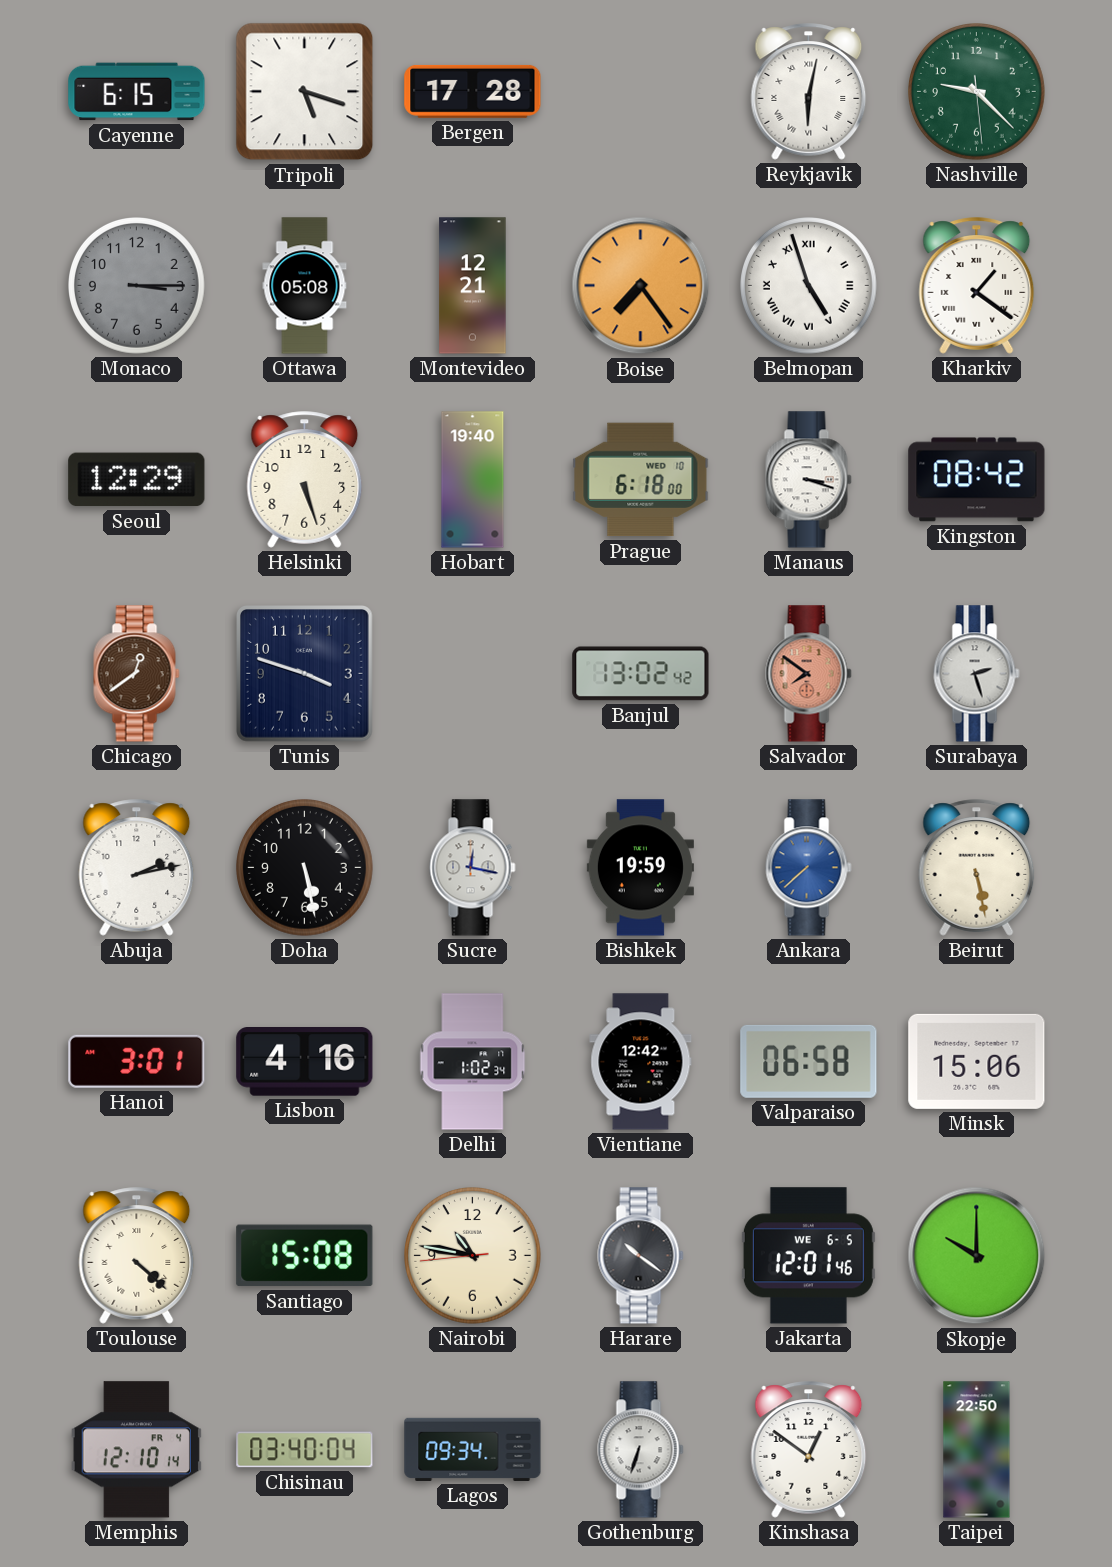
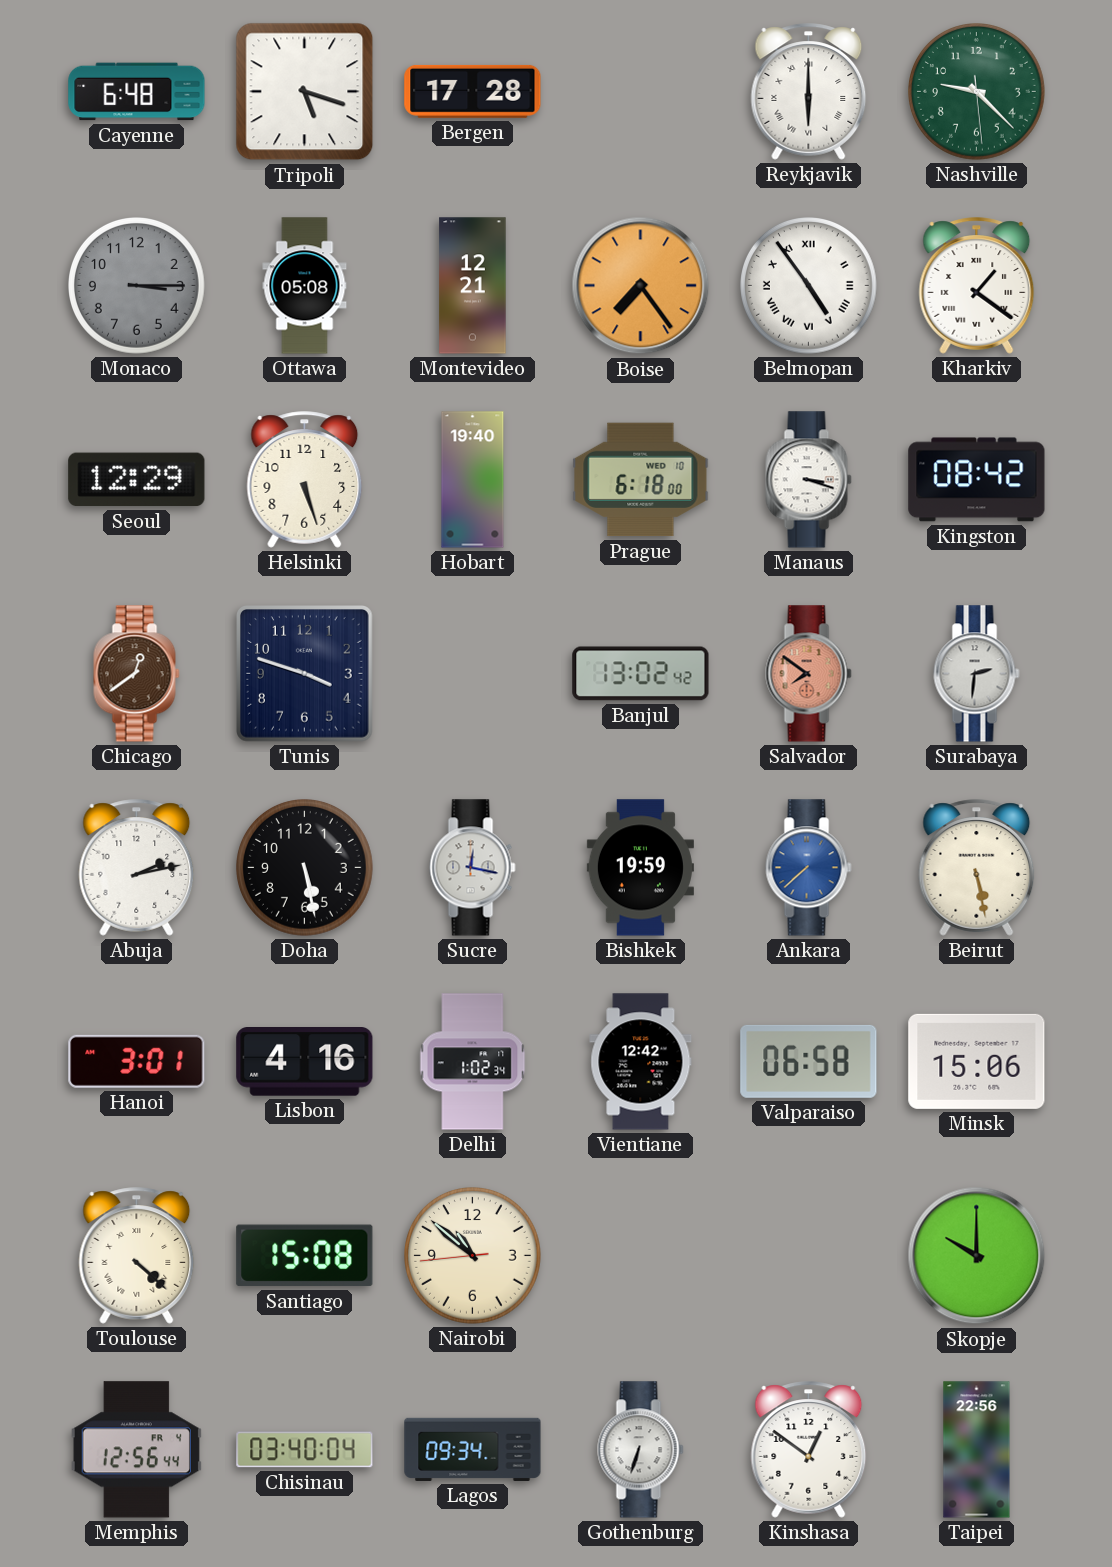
Cayenne: 6:15 -> 6:48 (137, 92)
Reykjavik: 6:02 -> 6:00 (809, 92)
Belmopan: 4:57 -> 4:54 (809, 286)
Surabaya: 2:27 -> 2:31 (977, 674)
Nairobi: 10:46 -> 10:51 (473, 1256)
Harare: 10:21 -> none (641, 1256)
Jakarta: 12:01 -> none (808, 1256)
Memphis: 12:10 -> 12:56 (136, 1450)
Taipei: 22:50 -> 22:56 (977, 1450)
